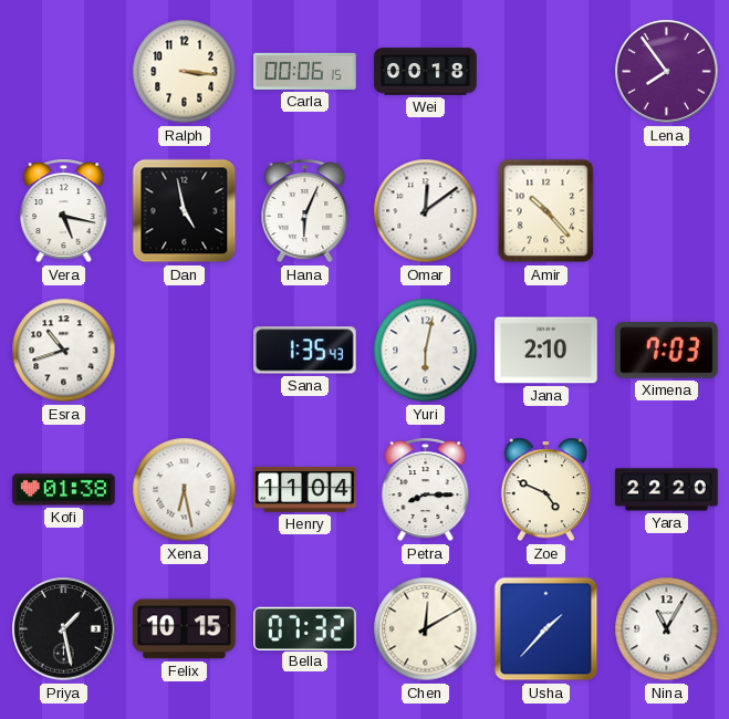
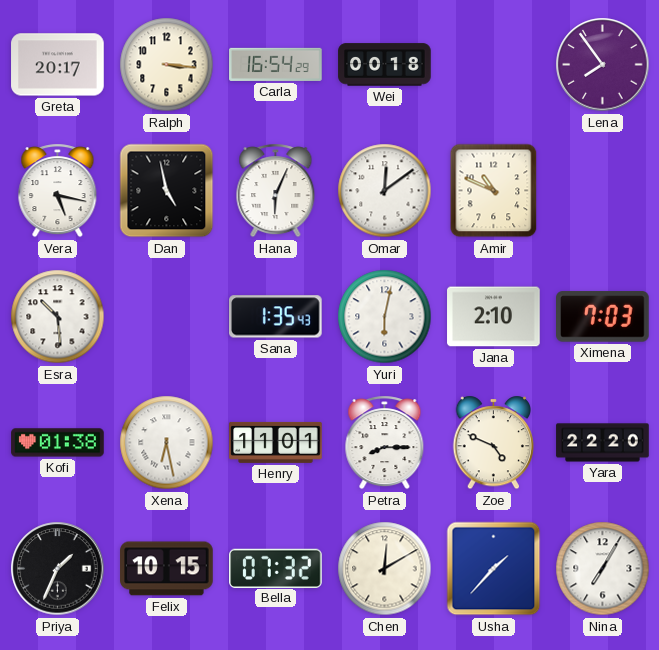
Greta: none -> 20:17 (58, 65)
Carla: 00:06 -> 16:54 (276, 64)
Amir: 10:23 -> 10:49 (494, 191)
Esra: 10:42 -> 10:29 (58, 317)
Henry: 11:04 -> 11:01 (276, 442)
Priya: 1:28 -> 1:34 (58, 569)
Nina: 11:05 -> 7:05 (603, 569)
